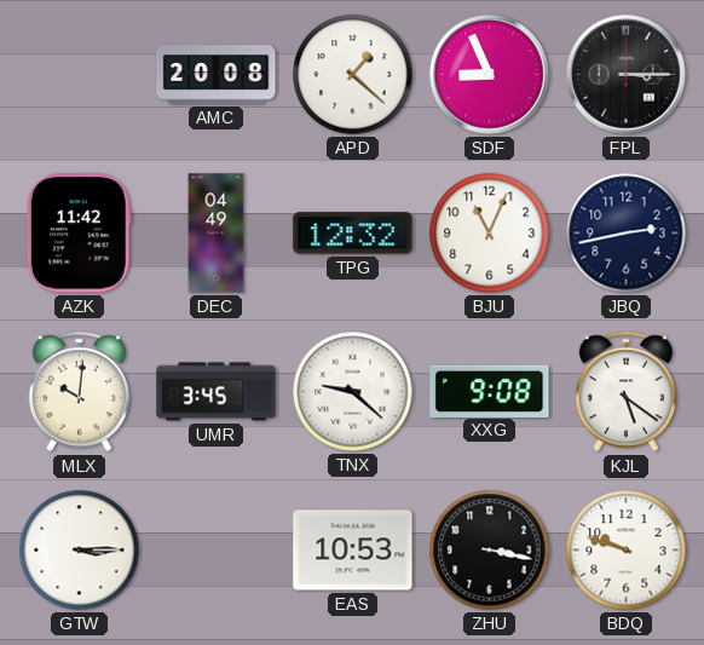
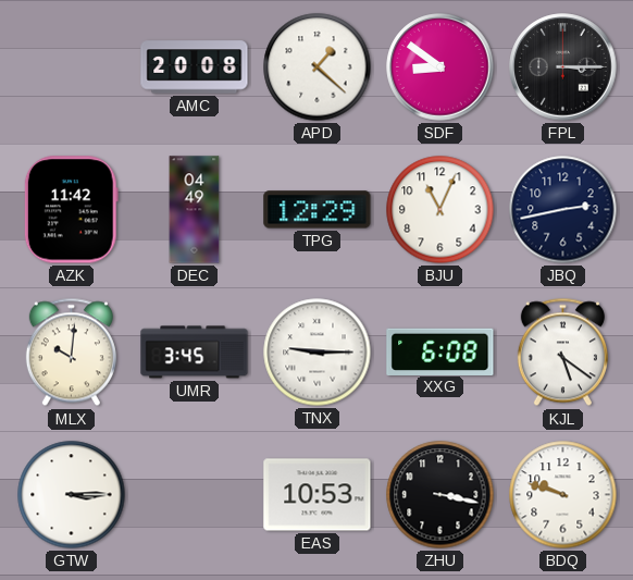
SDF: 8:56 -> 8:51 (440, 67)
TPG: 12:32 -> 12:29 (318, 210)
TNX: 9:22 -> 9:15 (318, 353)
XXG: 9:08 -> 6:08 (440, 351)
